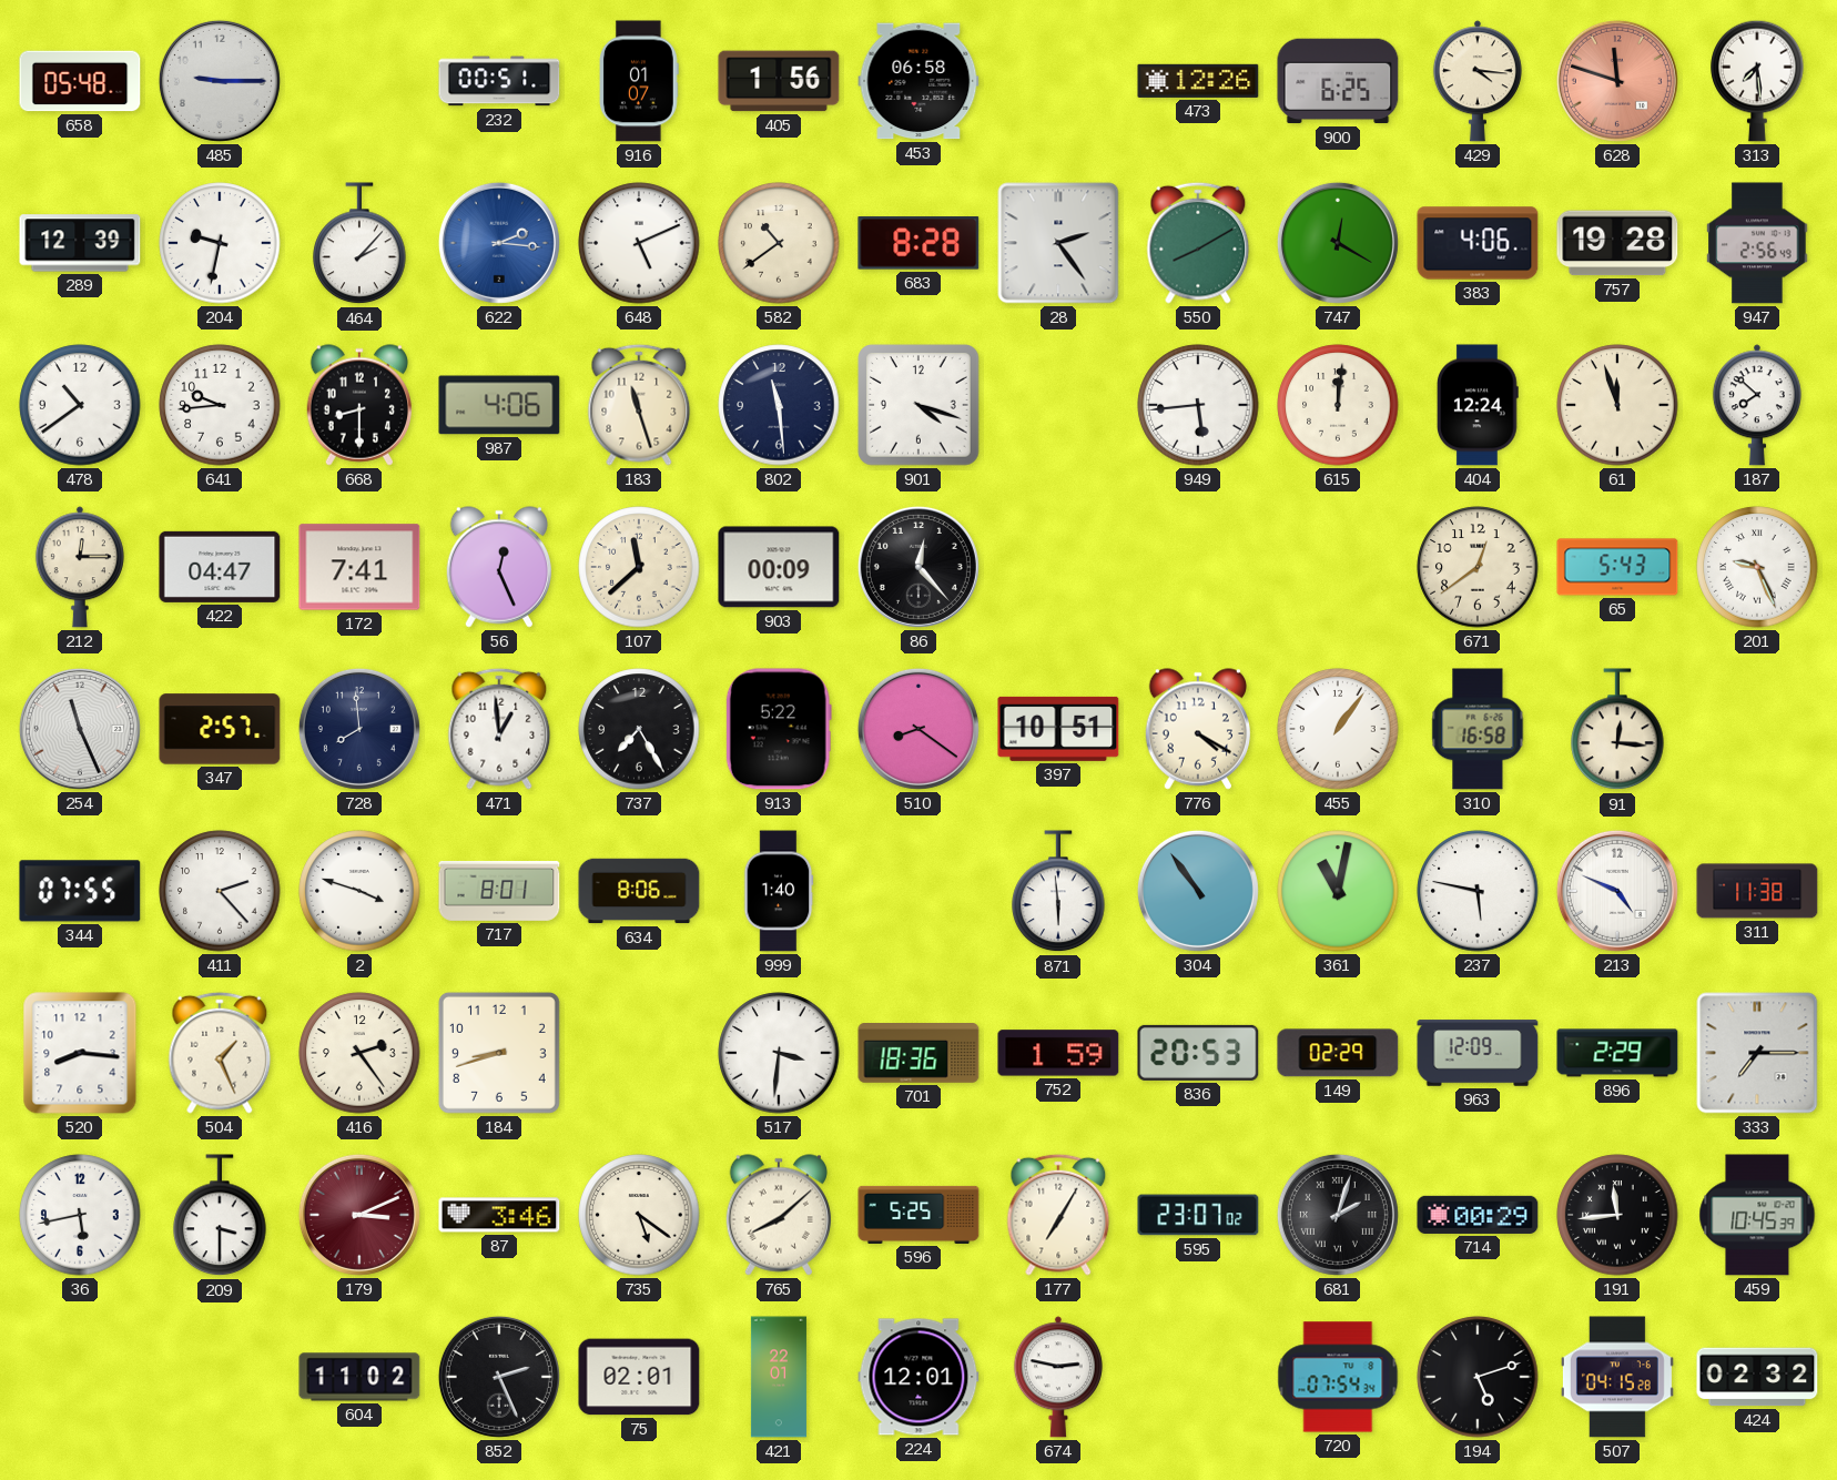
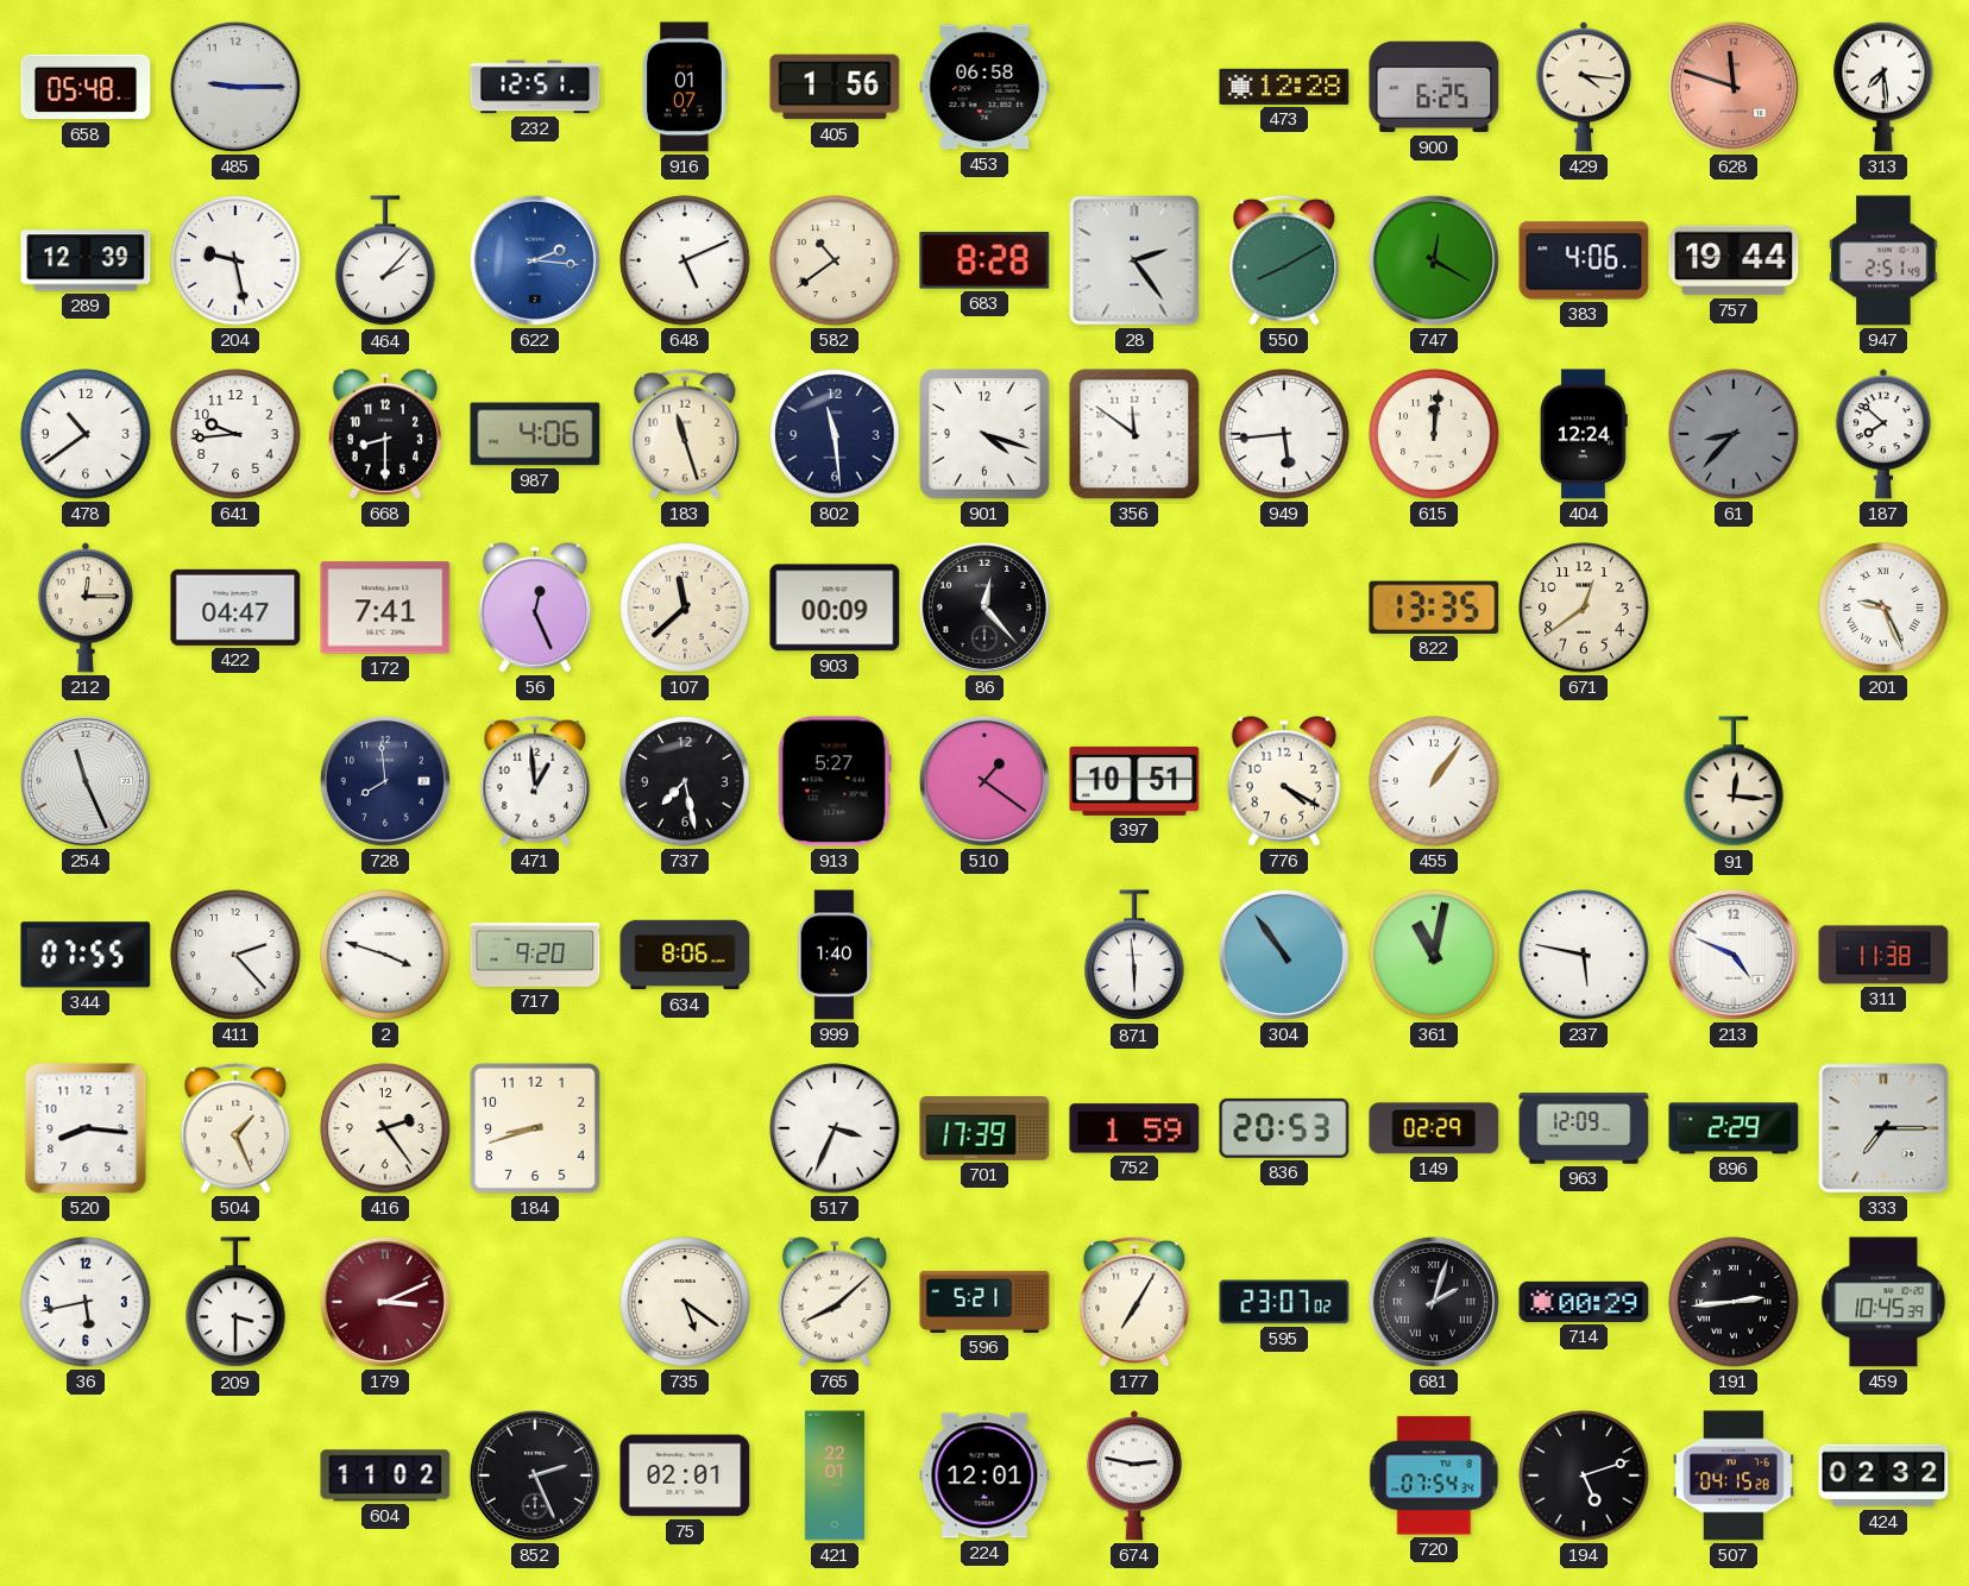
232: 00:51 -> 12:51 (535, 87)
473: 12:26 -> 12:28 (1284, 87)
204: 9:32 -> 9:28 (235, 260)
757: 19:28 -> 19:44 (1734, 260)
947: 2:56 -> 2:51 (1883, 260)
356: none -> 11:51 (1134, 434)
61: 11:57 -> 8:37 (1734, 434)
61 dial: cream -> grey (1734, 434)
822: none -> 13:35 (1434, 608)
65: 5:43 -> none (1617, 567)
347: 2:57 -> none (220, 729)
737: 7:25 -> 7:28 (685, 781)
913: 5:22 -> 5:27 (835, 781)
510: 8:21 -> 1:21 (984, 781)
310: 16:58 -> none (1478, 729)
717: 8:01 -> 9:20 (535, 955)
517: 3:31 -> 3:34 (835, 1128)
701: 18:36 -> 17:39 (984, 1129)
87: 3:46 -> none (499, 1215)
596: 5:25 -> 5:21 (984, 1302)
191: 11:44 -> 2:44 (1734, 1302)
